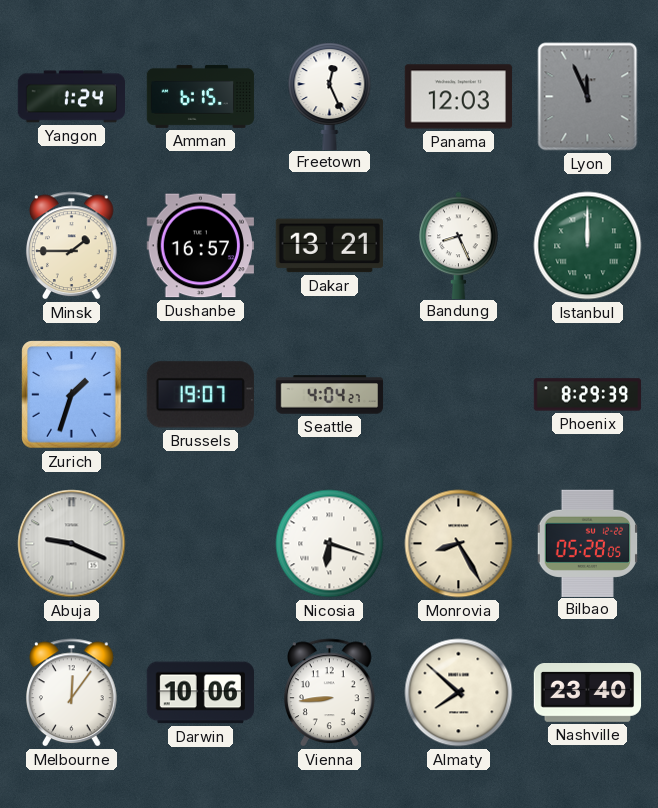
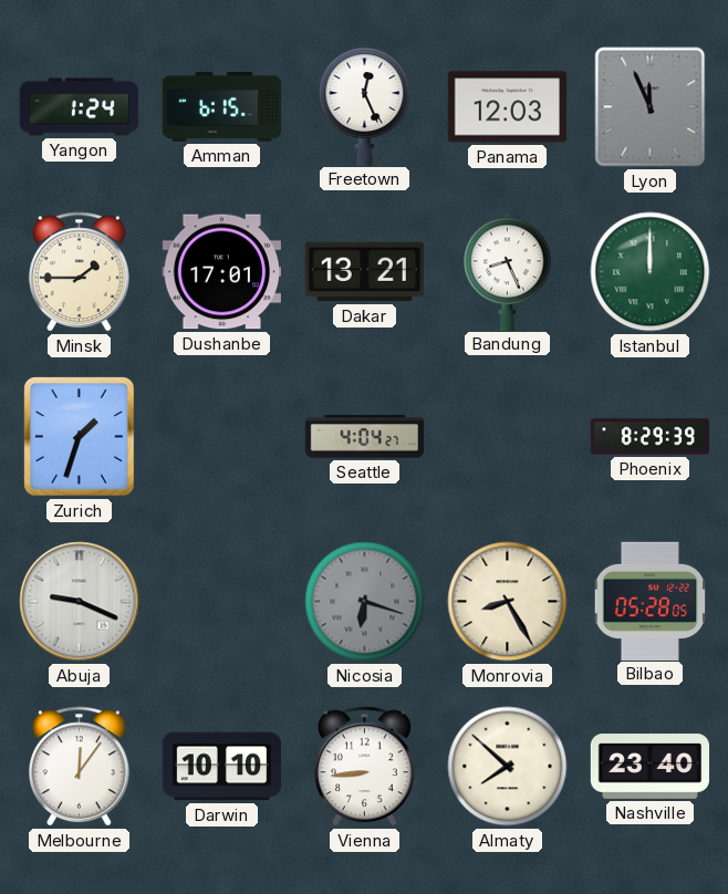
Dushanbe: 16:57 -> 17:01 (221, 272)
Brussels: 19:07 -> none (200, 395)
Nicosia dial: white -> grey (365, 602)
Darwin: 10:06 -> 10:10 (221, 767)
